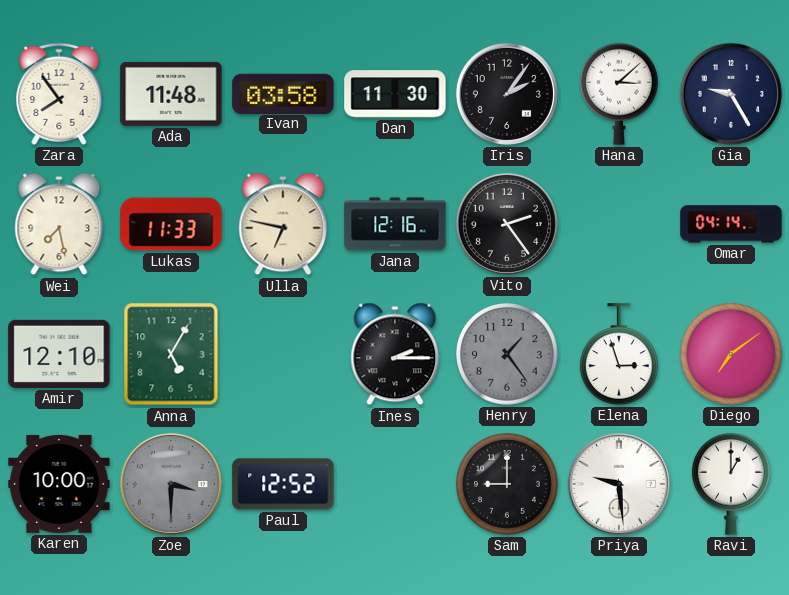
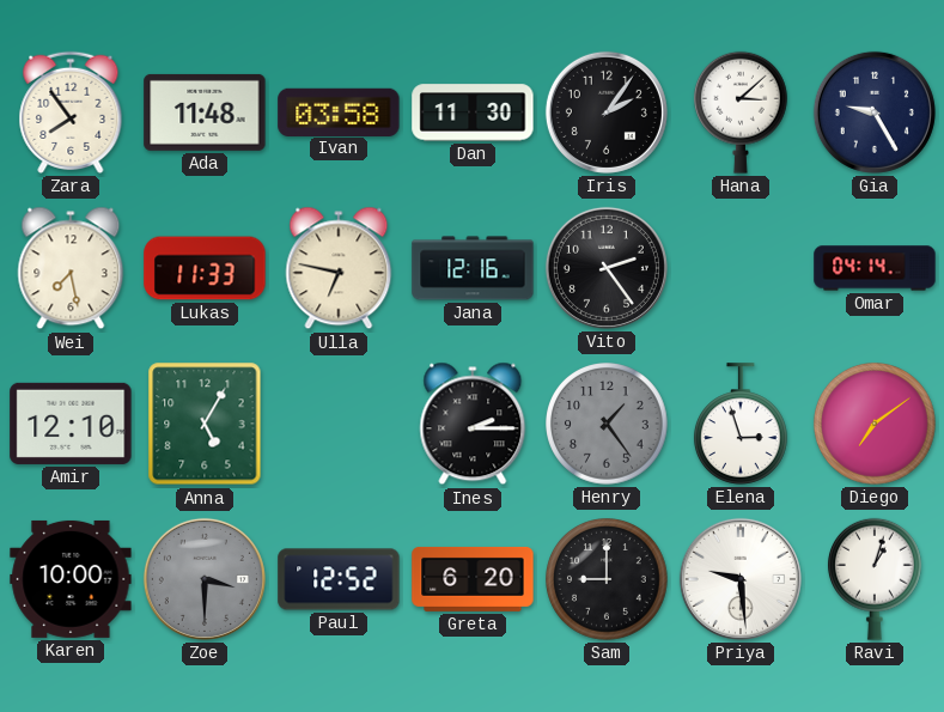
Greta: none -> 6:20 (473, 579)
Ravi: 1:00 -> 1:03 (876, 579)
